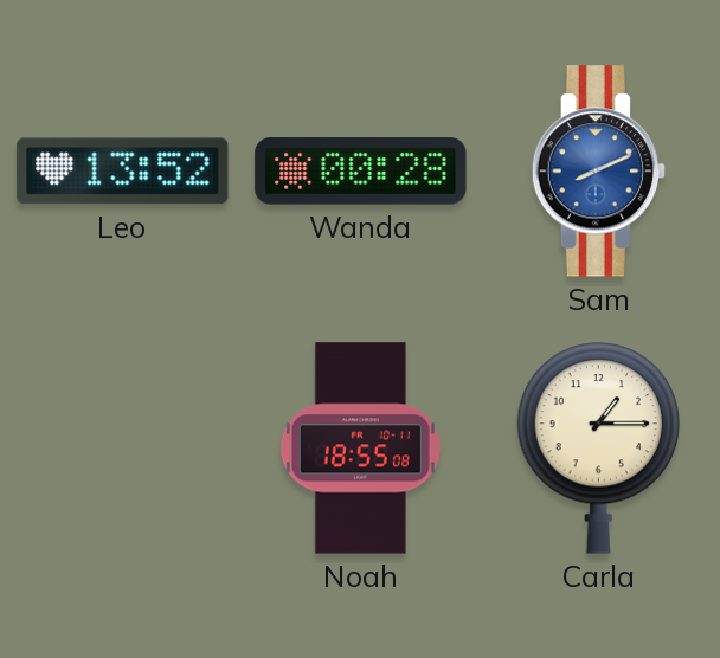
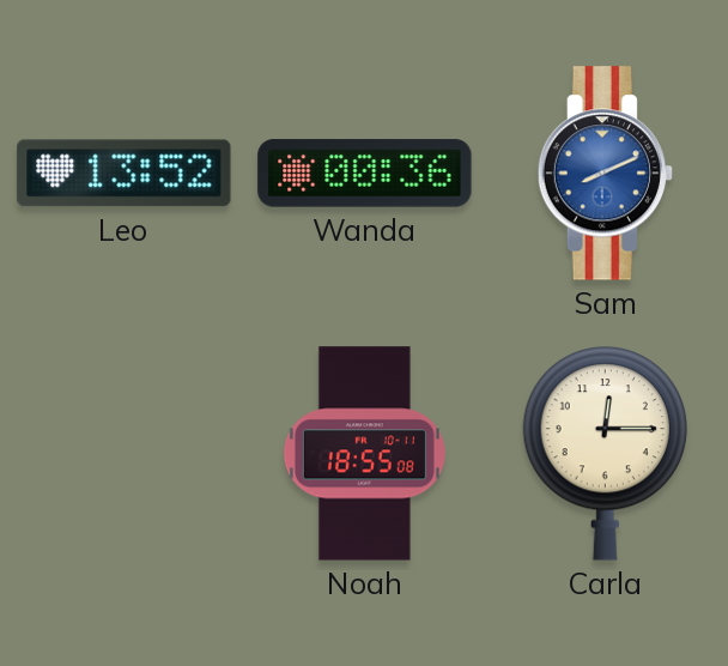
Wanda: 00:28 -> 00:36 (365, 174)
Carla: 1:15 -> 12:15 (605, 454)
